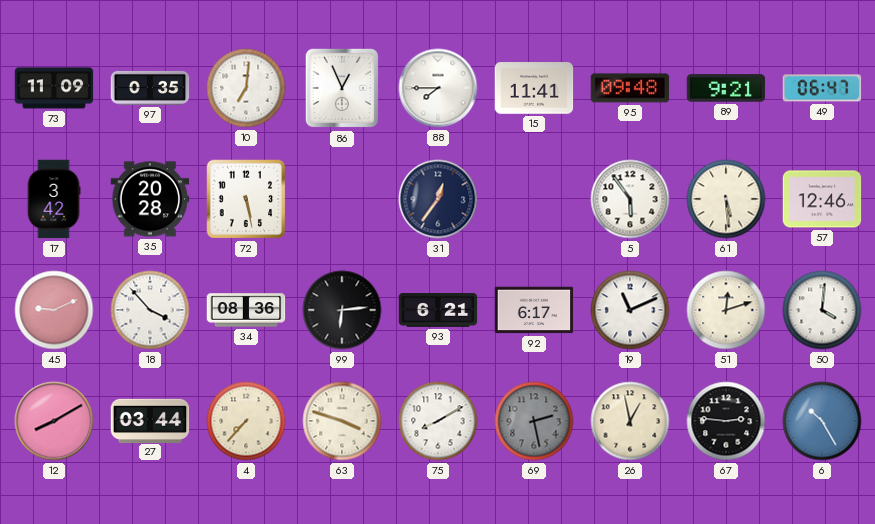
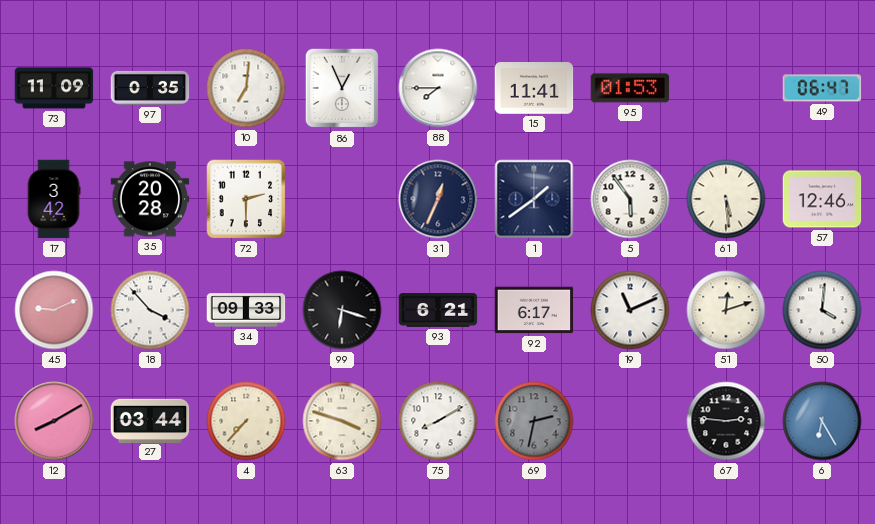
95: 09:48 -> 01:53 (630, 88)
89: 9:21 -> none (726, 88)
72: 5:28 -> 2:30 (246, 199)
31: 12:36 -> 12:34 (438, 199)
1: none -> 1:39 (534, 199)
34: 08:36 -> 09:33 (246, 310)
99: 6:14 -> 6:18 (342, 310)
69: 2:28 -> 2:32 (534, 421)
26: 12:58 -> none (630, 421)
6: 10:25 -> 6:25 (822, 421)
